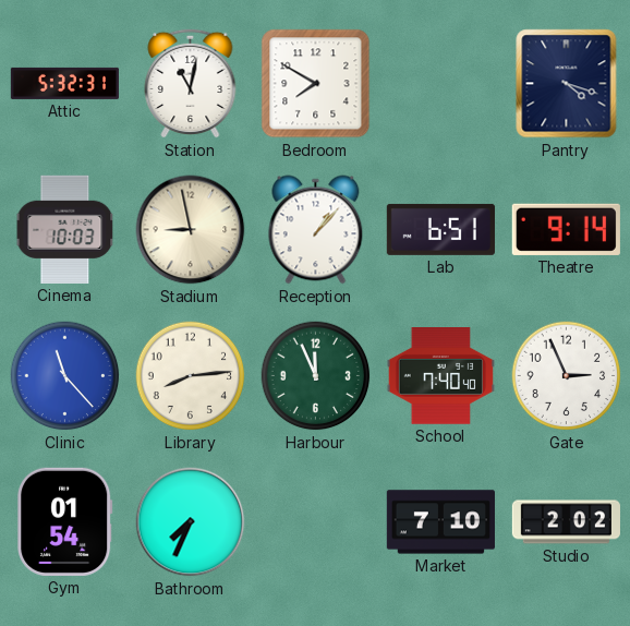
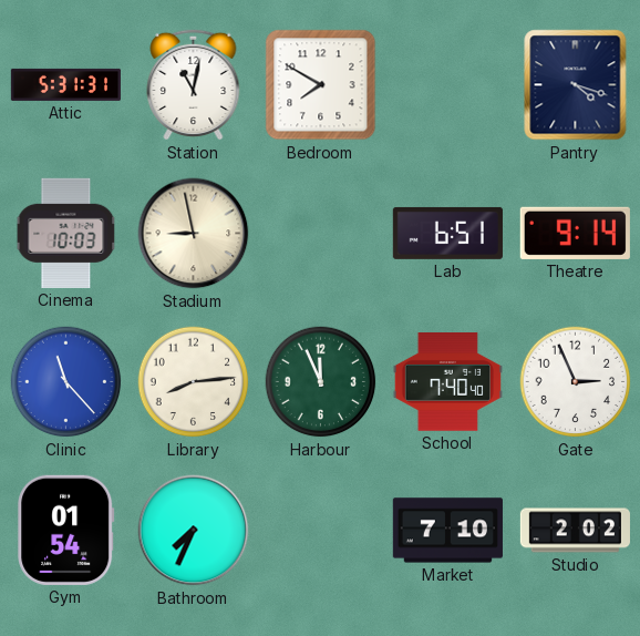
Attic: 5:32 -> 5:31 (65, 84)
Reception: 1:07 -> none (316, 230)
